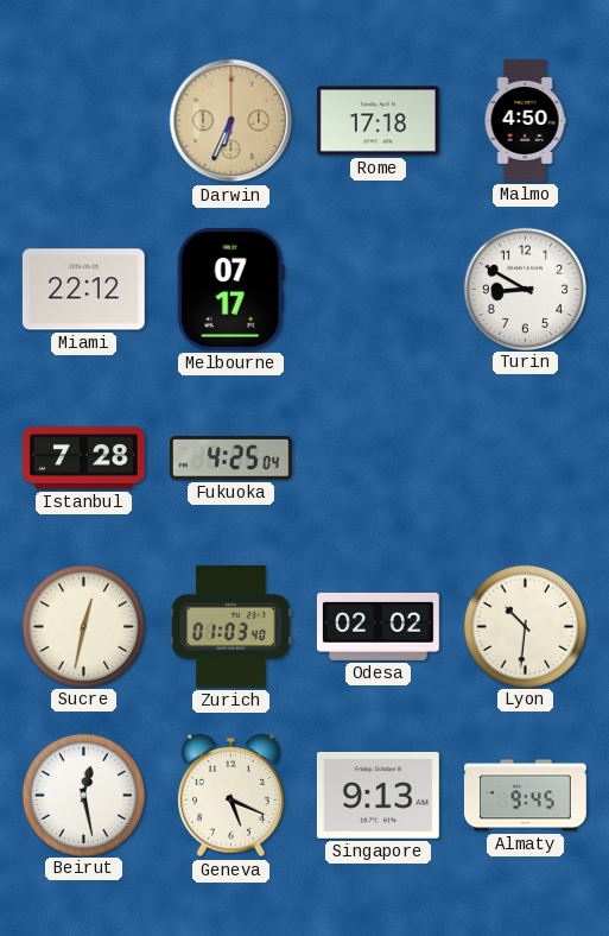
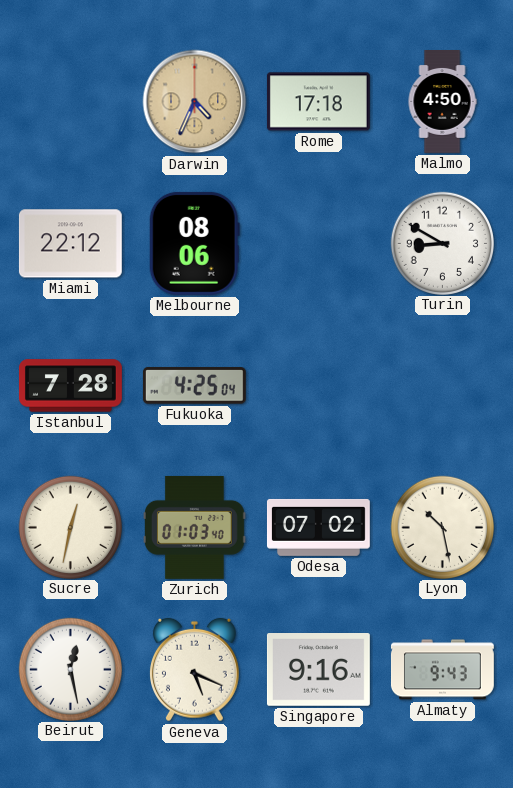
Darwin: 6:34 -> 4:34 (195, 102)
Melbourne: 07:17 -> 08:06 (194, 243)
Odesa: 02:02 -> 07:02 (318, 527)
Lyon: 10:31 -> 10:28 (442, 527)
Singapore: 9:13 -> 9:16 (318, 670)
Almaty: 9:45 -> 9:43 (442, 670)
